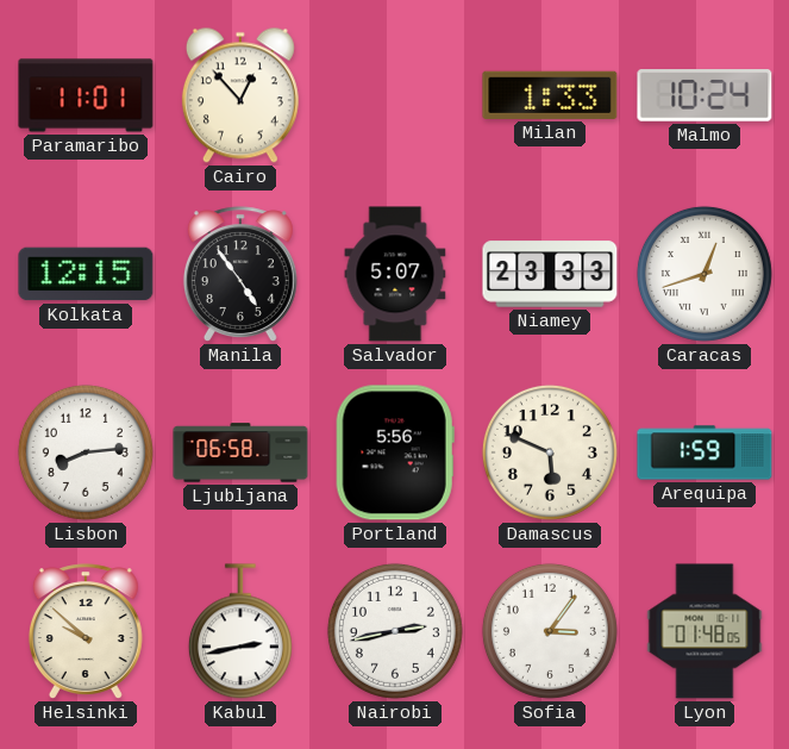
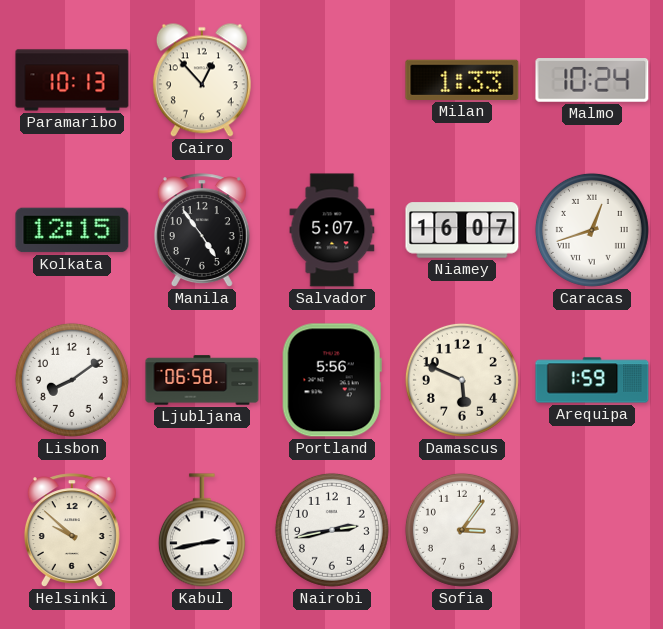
Paramaribo: 11:01 -> 10:13 (72, 80)
Niamey: 23:33 -> 16:07 (462, 230)
Lisbon: 8:14 -> 8:09 (72, 380)
Lyon: 01:48 -> none (705, 631)
